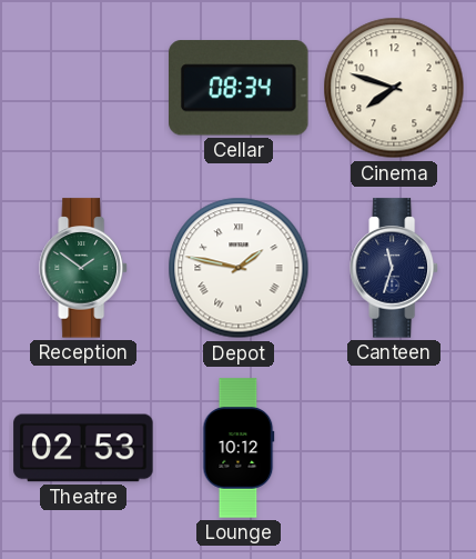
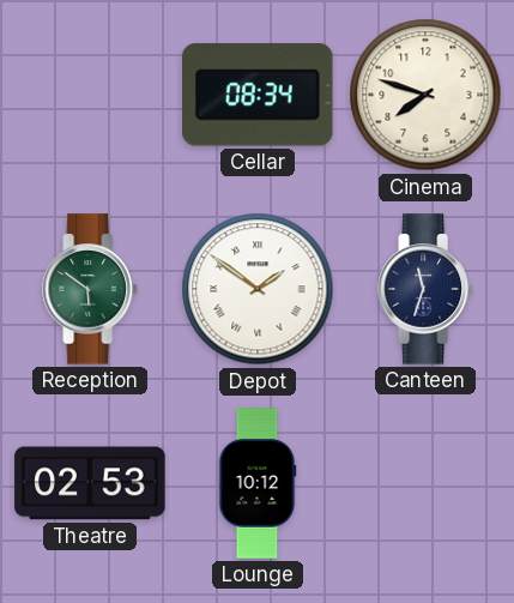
Reception: 1:51 -> 5:51 (90, 289)
Depot: 1:47 -> 1:51 (258, 289)
